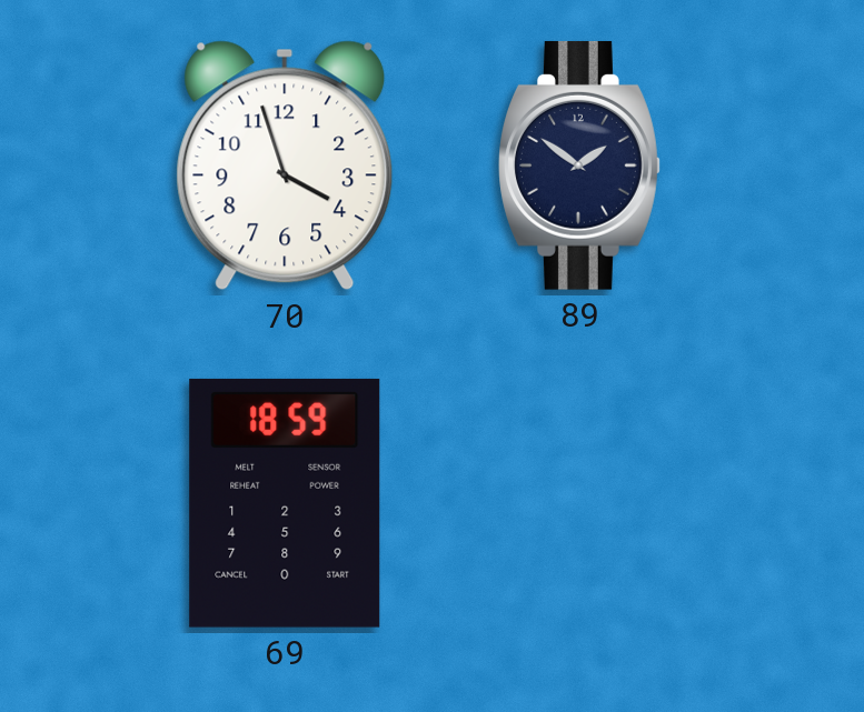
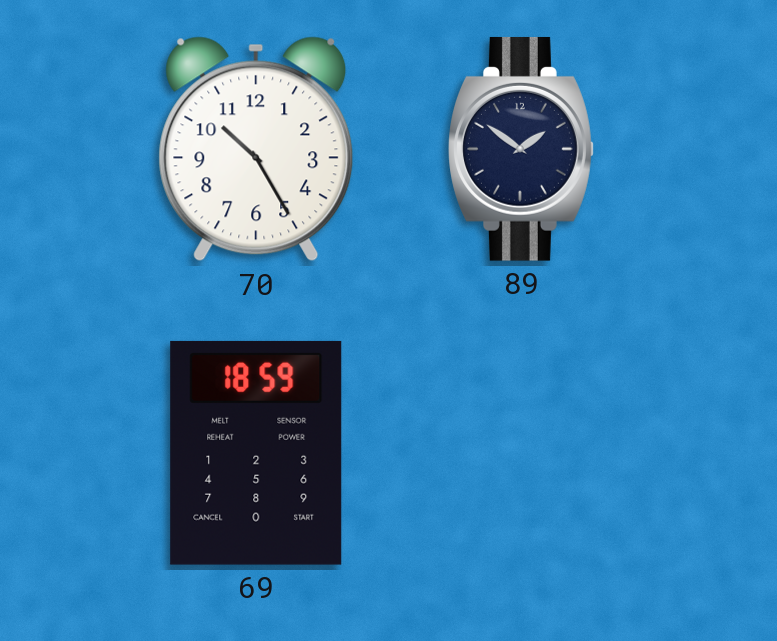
70: 3:57 -> 10:25 (256, 149)
